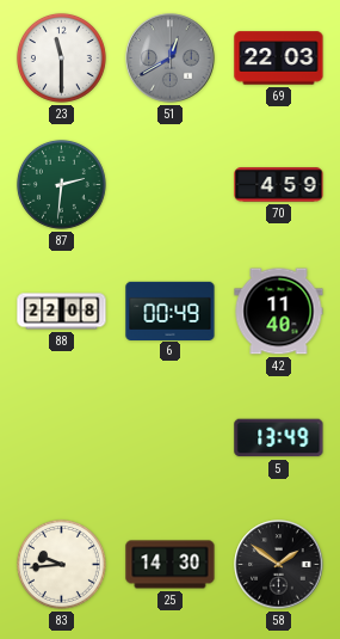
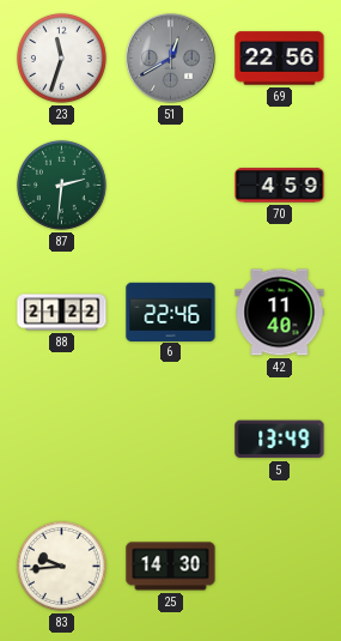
23: 11:30 -> 11:33 (61, 58)
69: 22:03 -> 22:56 (280, 59)
88: 22:08 -> 21:22 (62, 313)
6: 00:49 -> 22:46 (171, 312)
58: 1:51 -> none (279, 565)
